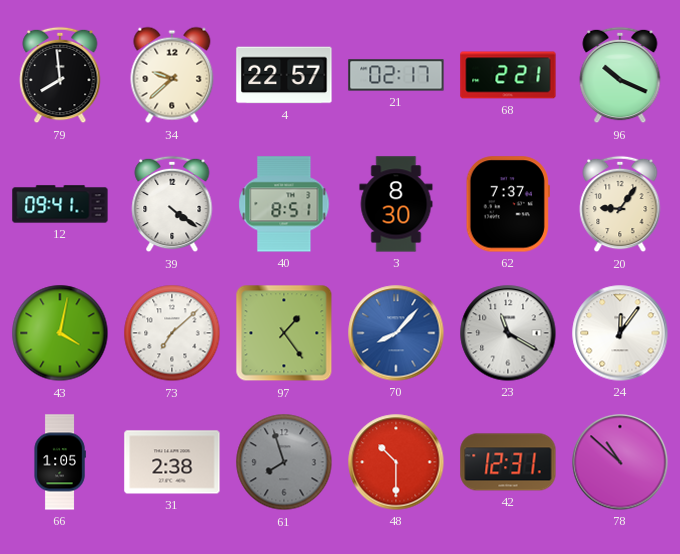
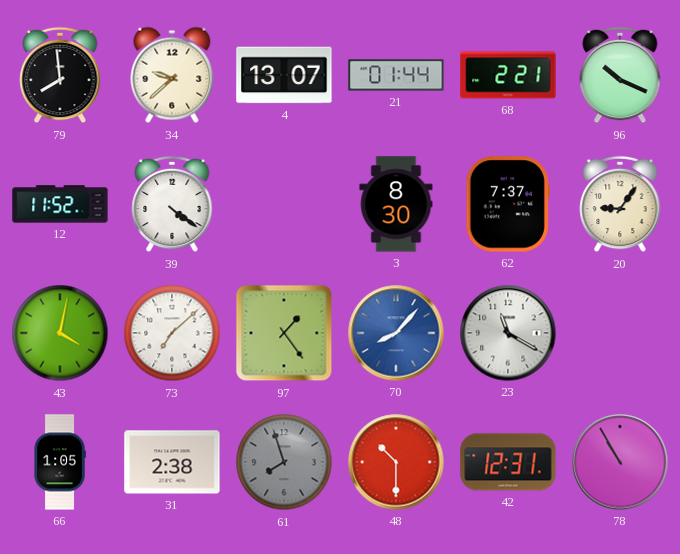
4: 22:57 -> 13:07 (284, 75)
21: 02:17 -> 01:44 (396, 75)
12: 09:41 -> 11:52 (60, 204)
40: 8:51 -> none (284, 204)
24: 12:06 -> none (620, 333)
78: 10:52 -> 10:55 (620, 462)
